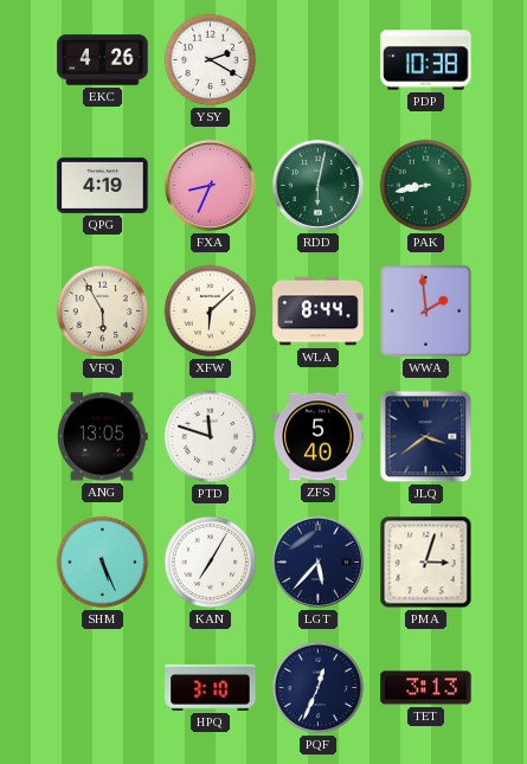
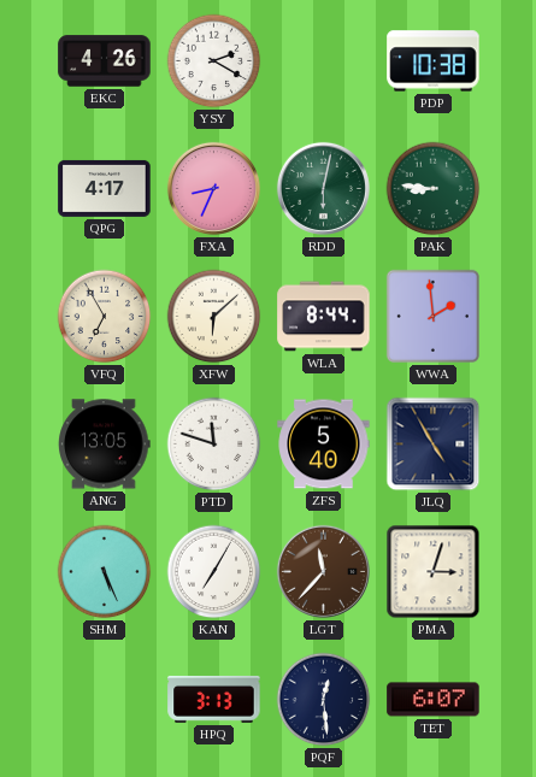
QPG: 4:19 -> 4:17 (105, 188)
PAK: 8:43 -> 8:46 (434, 189)
VFQ: 5:55 -> 6:55 (105, 317)
JLQ: 3:39 -> 4:55 (434, 445)
LGT: 5:37 -> 11:37 (323, 571)
LGT dial: navy -> brown (323, 571)
HPQ: 3:10 -> 3:13 (214, 699)
PQF: 12:34 -> 12:29 (324, 700)
TET: 3:13 -> 6:07 (434, 700)
